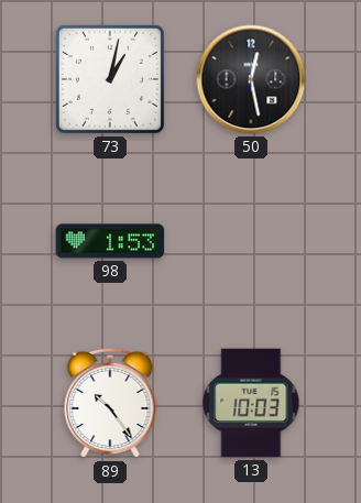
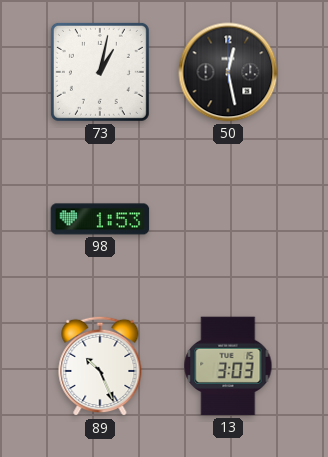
89: 10:24 -> 10:26 (100, 366)
13: 10:03 -> 3:03 (228, 366)
